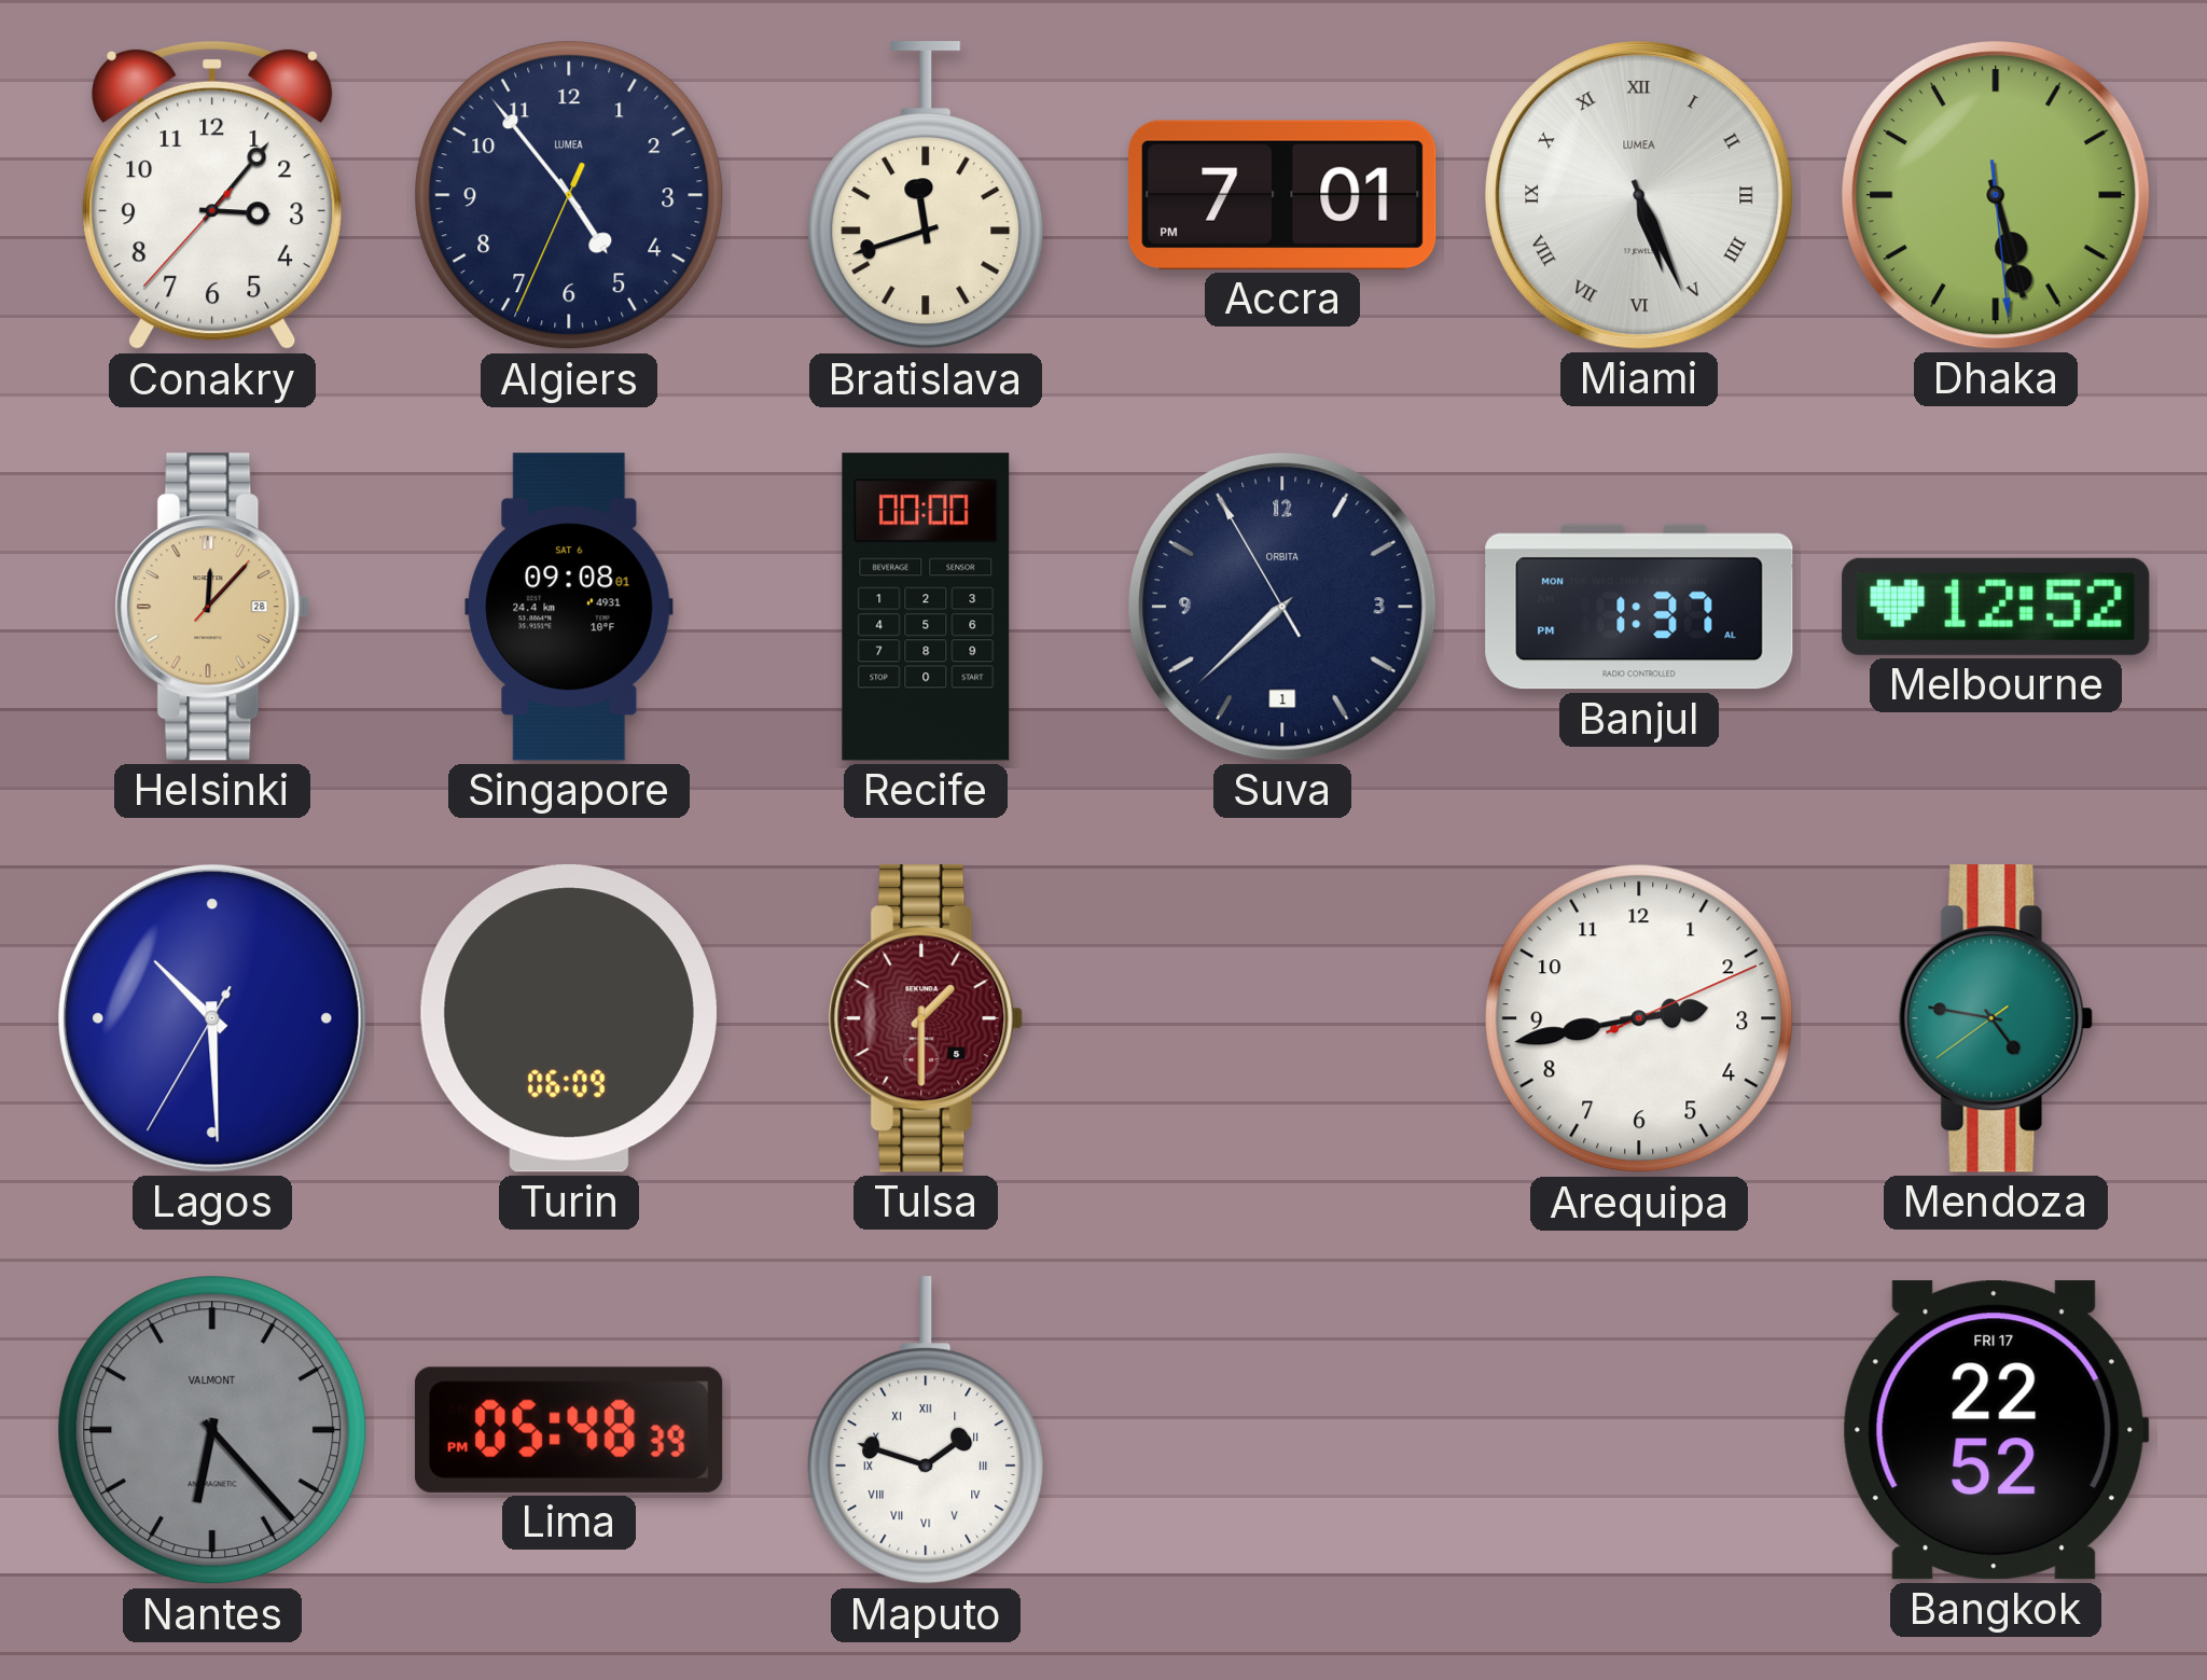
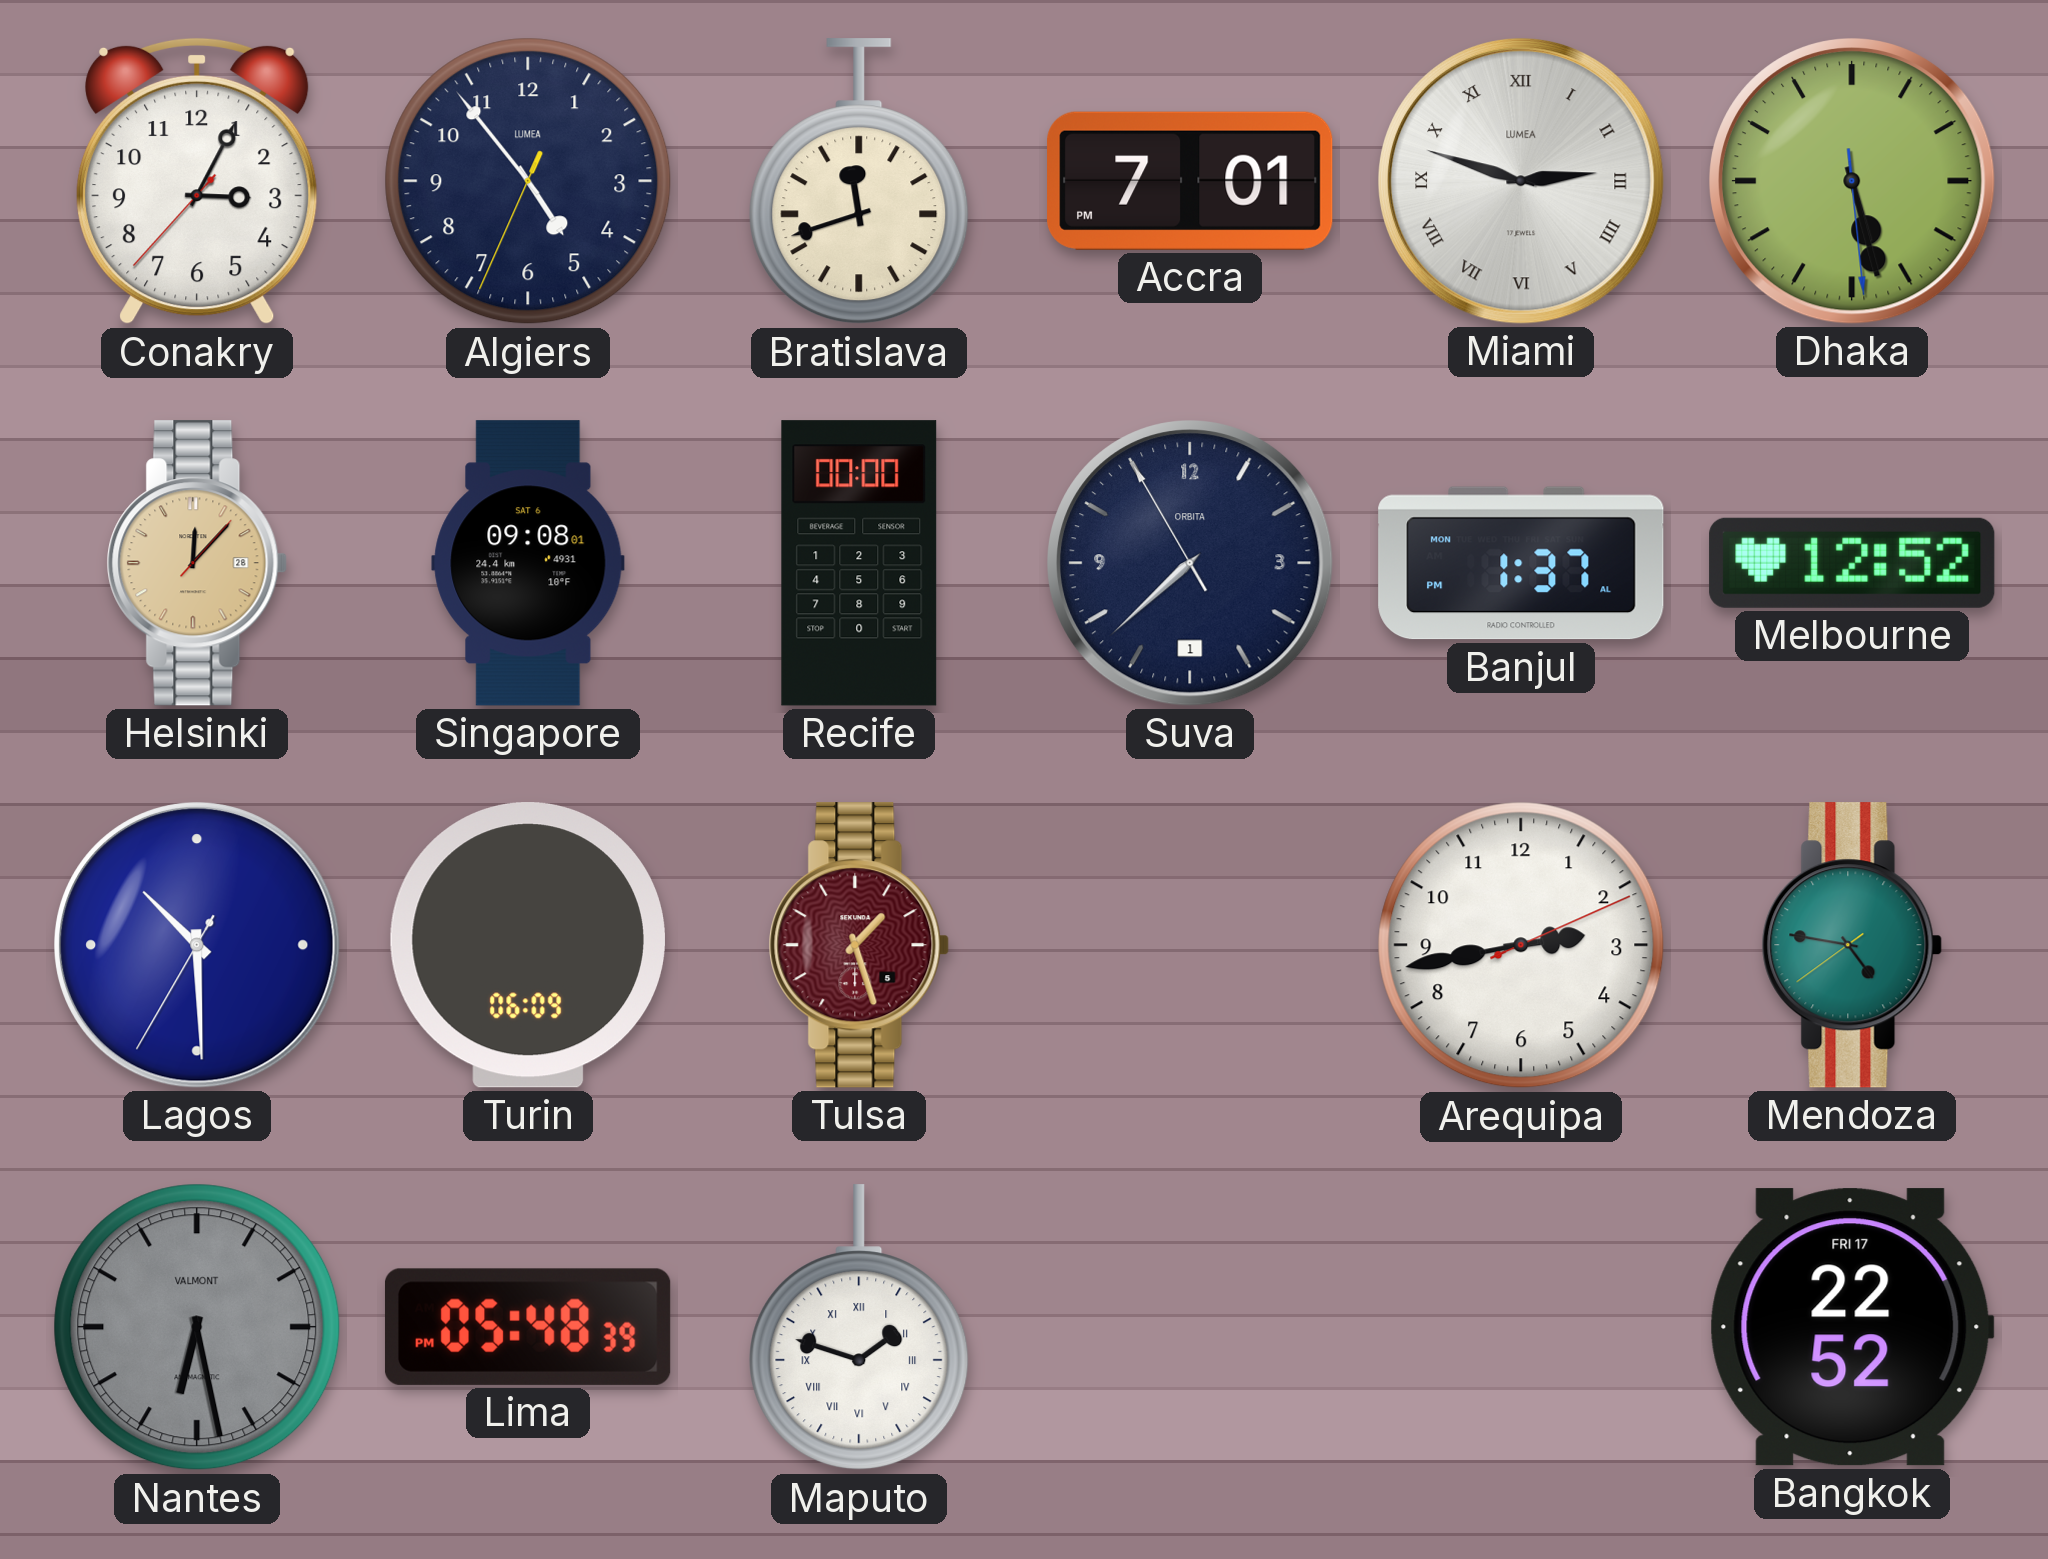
Conakry: 3:06 -> 3:04 (197, 181)
Miami: 5:26 -> 2:48 (1522, 182)
Tulsa: 1:30 -> 1:27 (859, 945)
Nantes: 6:23 -> 6:28 (197, 1327)
